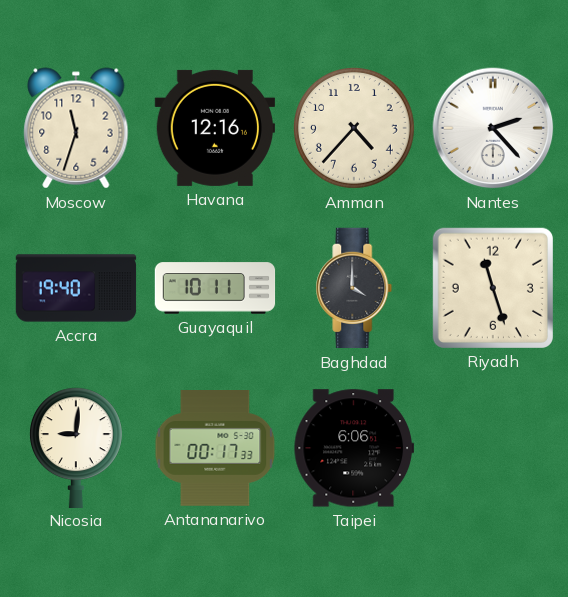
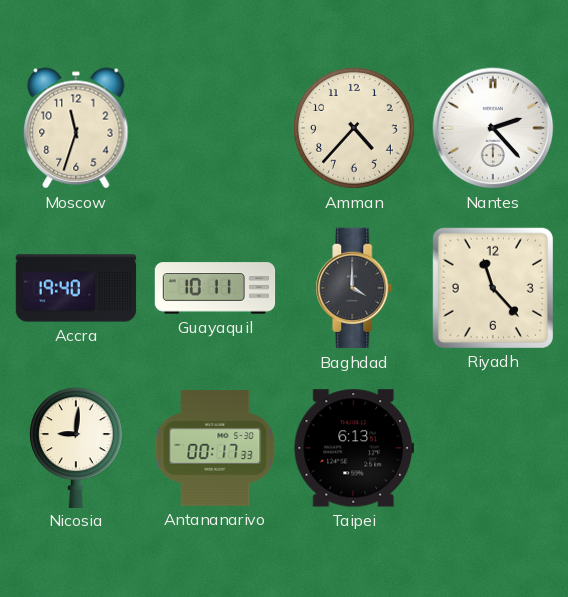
Havana: 12:16 -> none (214, 128)
Riyadh: 11:27 -> 11:23 (493, 288)
Taipei: 6:06 -> 6:13 (353, 448)
